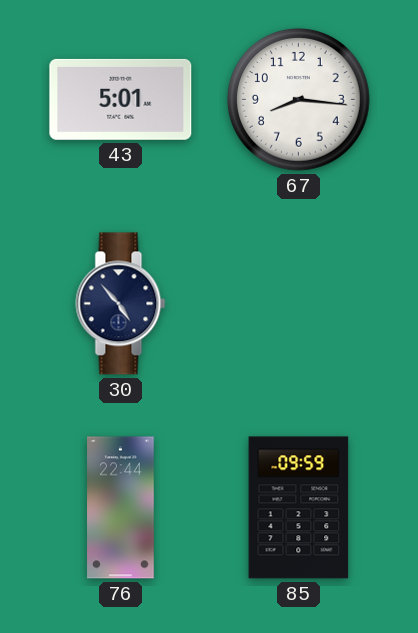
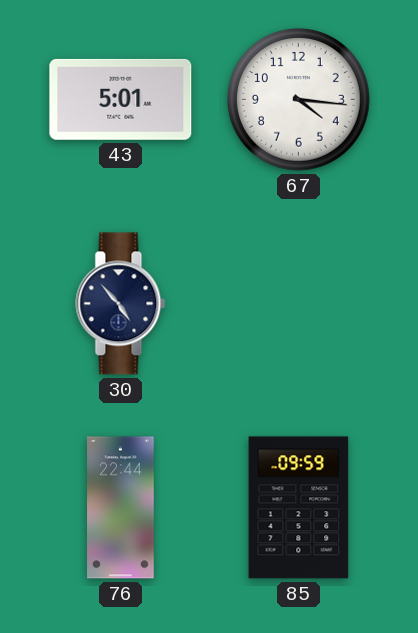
67: 8:16 -> 4:16 (299, 100)
